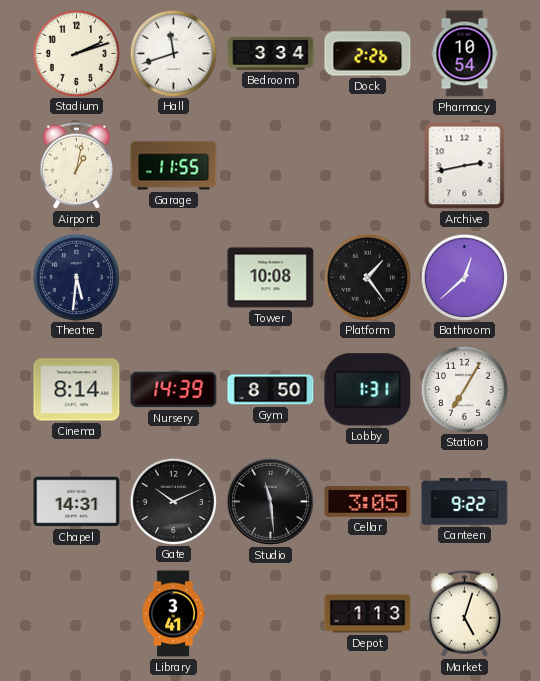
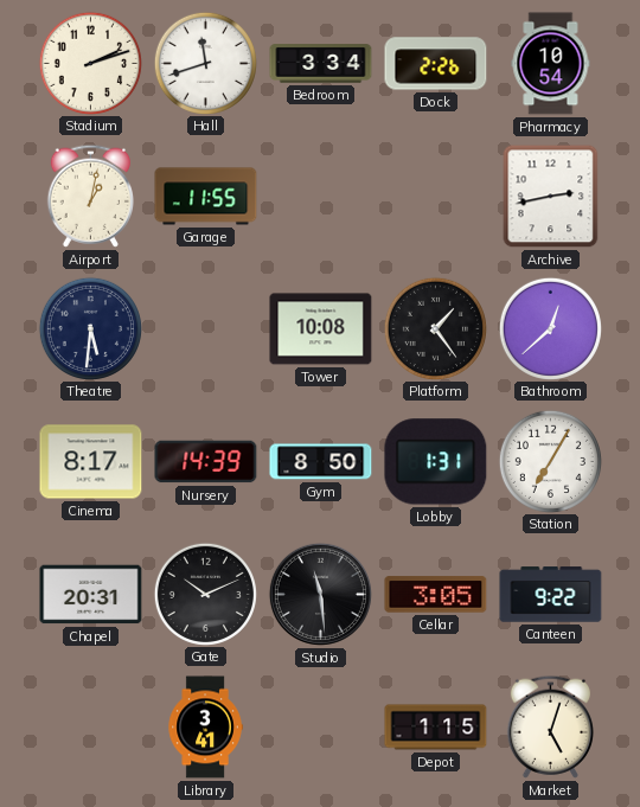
Cinema: 8:14 -> 8:17 (91, 462)
Chapel: 14:31 -> 20:31 (91, 595)
Depot: 1:13 -> 1:15 (436, 728)
